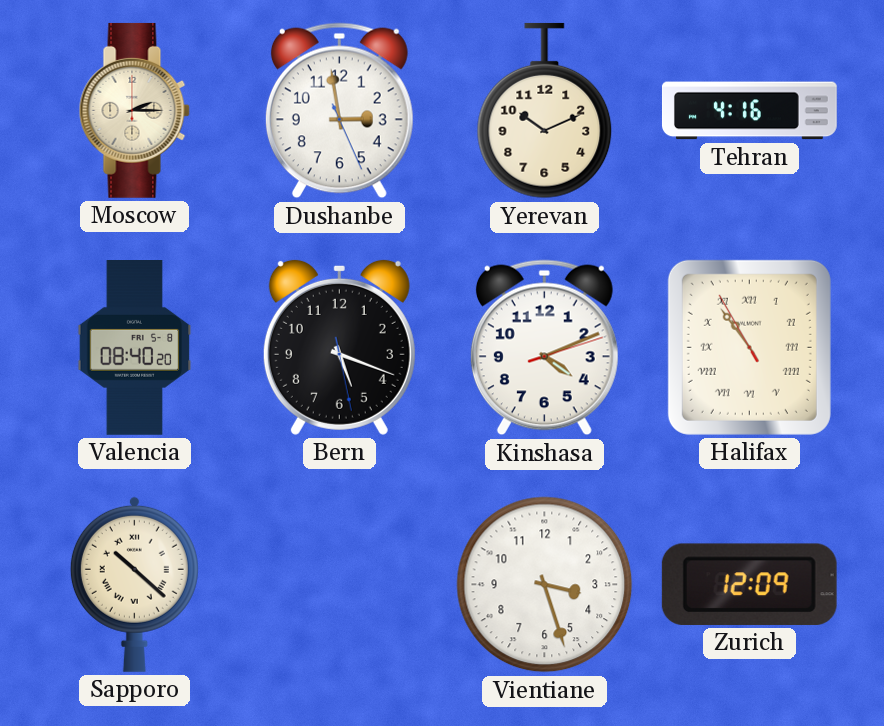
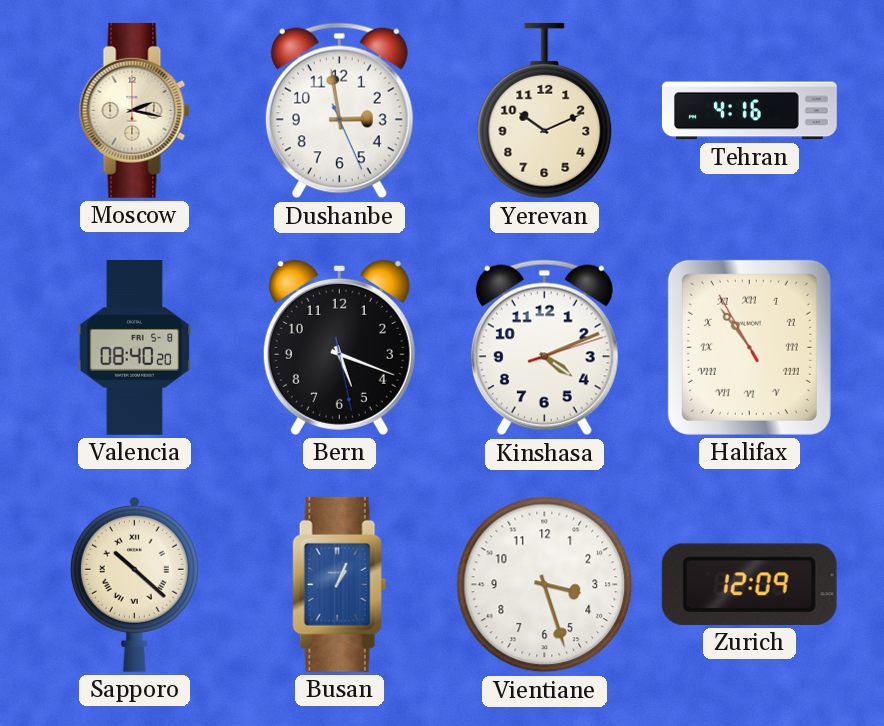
Moscow: 2:15 -> 2:17 (134, 110)
Busan: none -> 1:04 (340, 584)
